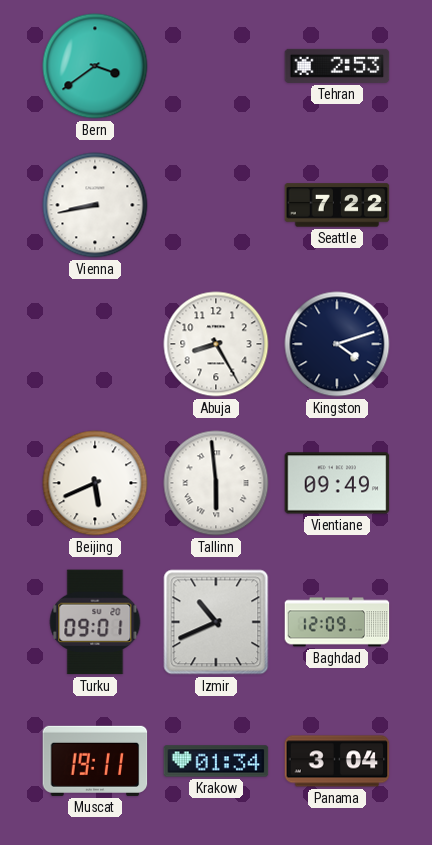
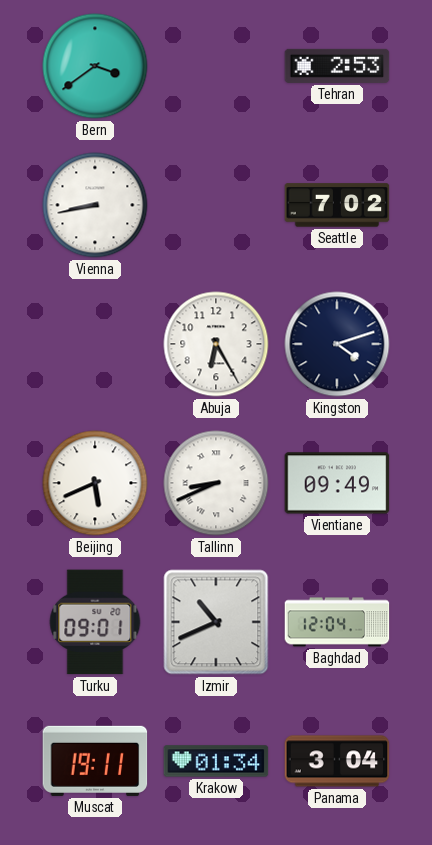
Seattle: 7:22 -> 7:02 (337, 205)
Abuja: 8:25 -> 6:25 (216, 344)
Tallinn: 5:59 -> 8:41 (216, 483)
Baghdad: 12:09 -> 12:04 (337, 622)
